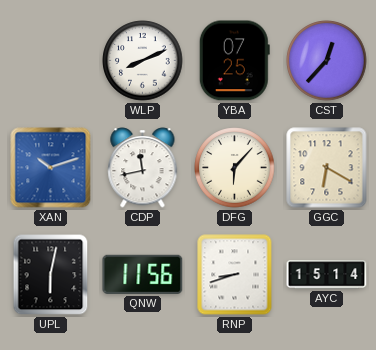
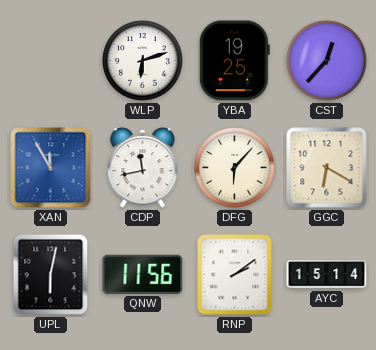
WLP: 8:11 -> 6:12 (143, 61)
YBA: 07:25 -> 19:25 (234, 61)
XAN: 10:12 -> 11:55 (51, 168)
RNP: 8:42 -> 2:09 (235, 275)
